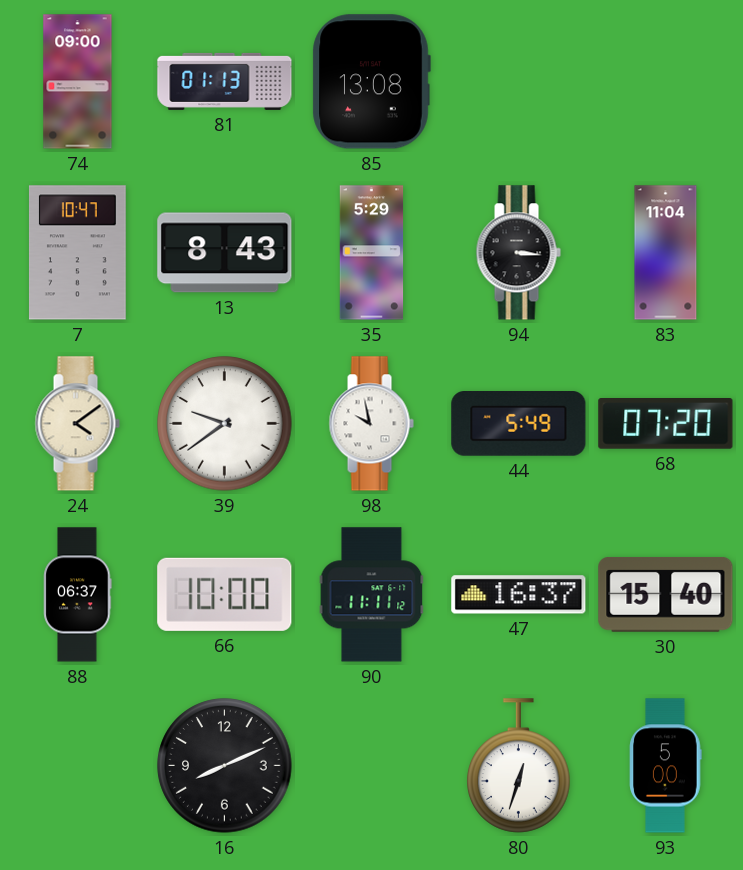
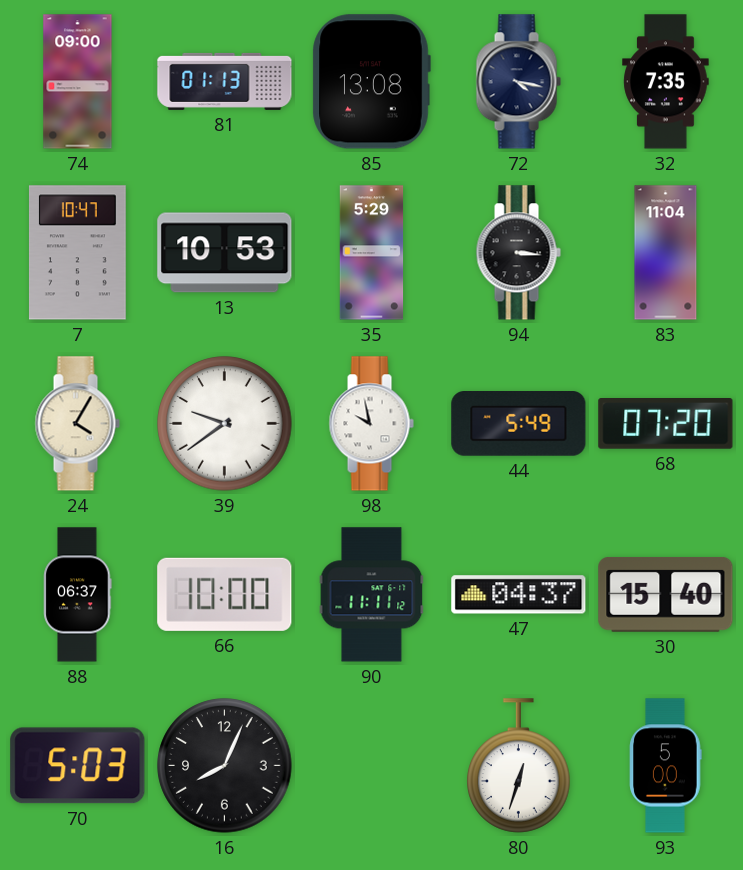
72: none -> 4:17 (518, 82)
32: none -> 7:35 (666, 82)
13: 8:43 -> 10:53 (225, 253)
24: 4:09 -> 4:05 (77, 424)
47: 16:37 -> 04:37 (519, 595)
70: none -> 5:03 (78, 766)
16: 8:11 -> 8:04 (225, 766)
